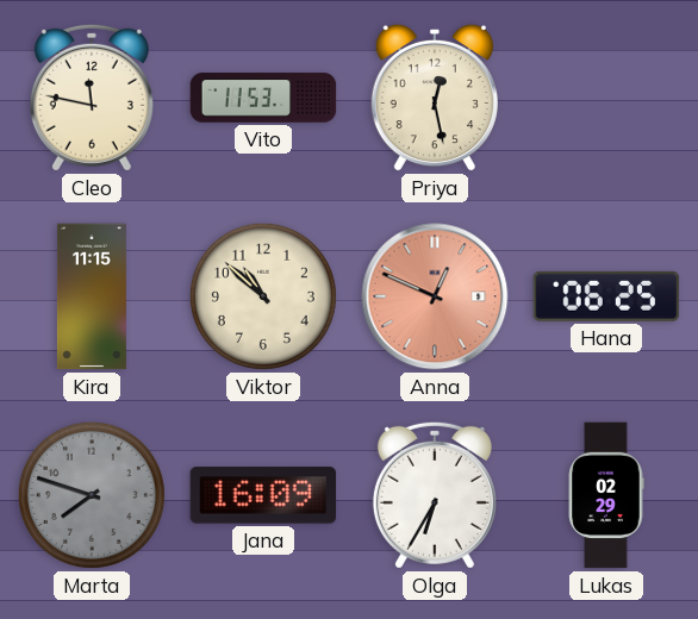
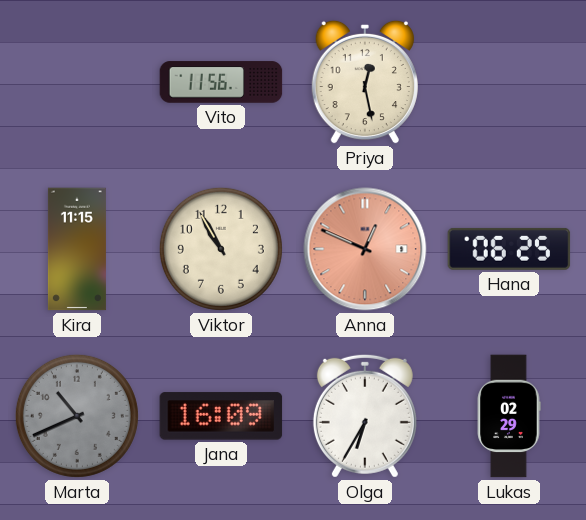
Cleo: 11:47 -> none (92, 98)
Vito: 11:53 -> 11:56 (221, 82)
Viktor: 10:52 -> 10:55 (221, 249)
Marta: 7:48 -> 10:41 (77, 416)
